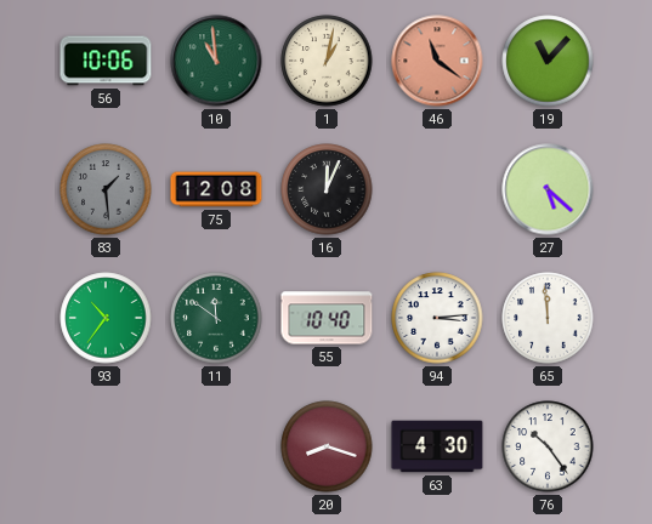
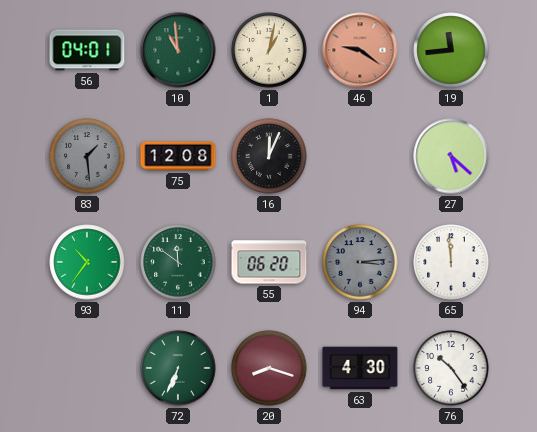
56: 10:06 -> 04:01 (87, 50)
46: 11:21 -> 9:21 (360, 50)
19: 11:07 -> 11:44 (451, 50)
55: 10:40 -> 06:20 (269, 262)
94 dial: white -> grey (360, 262)
72: none -> 6:34 (178, 368)
